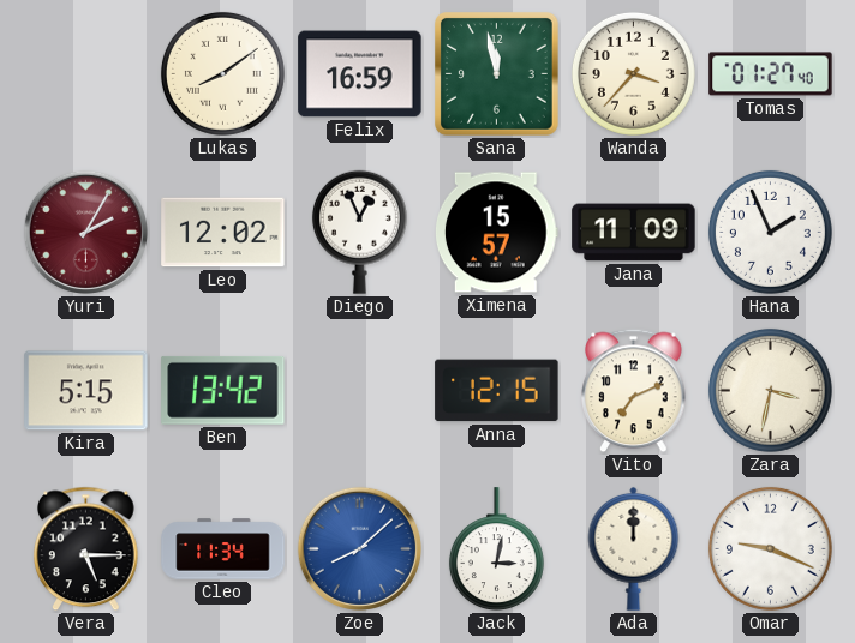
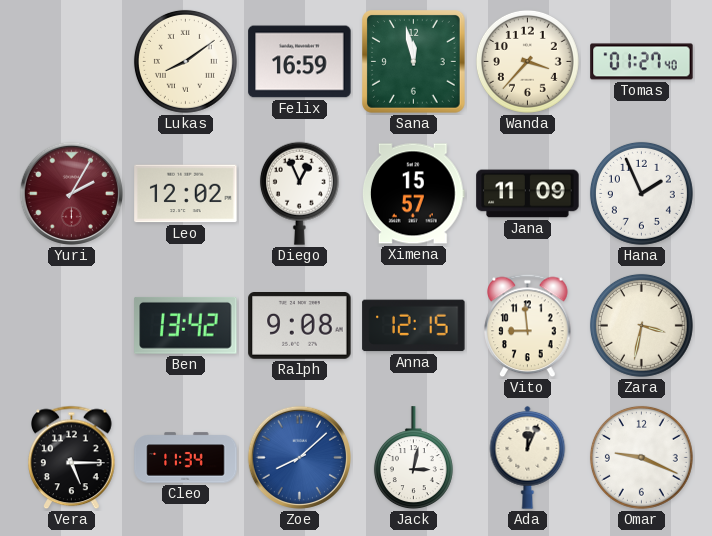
Kira: 5:15 -> none (86, 391)
Ralph: none -> 9:08 (300, 326)
Vito: 7:11 -> 8:59 (528, 326)
Ada: 12:00 -> 12:04 (528, 457)
